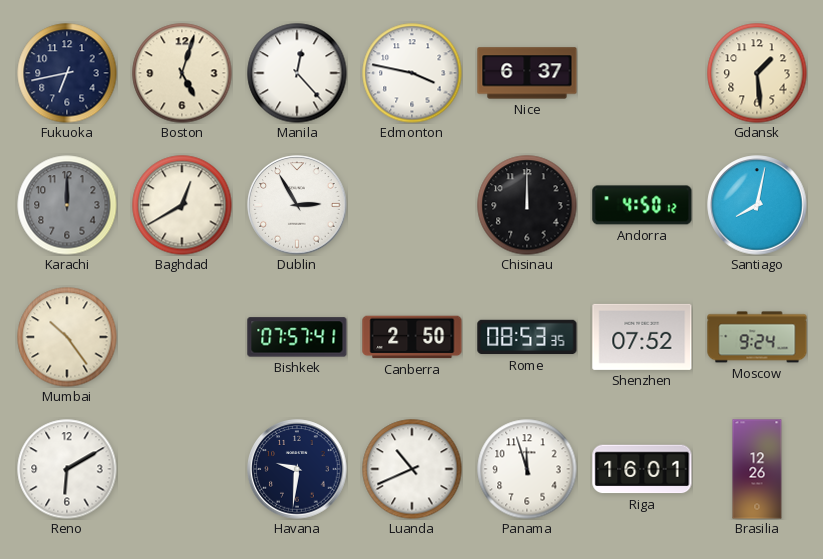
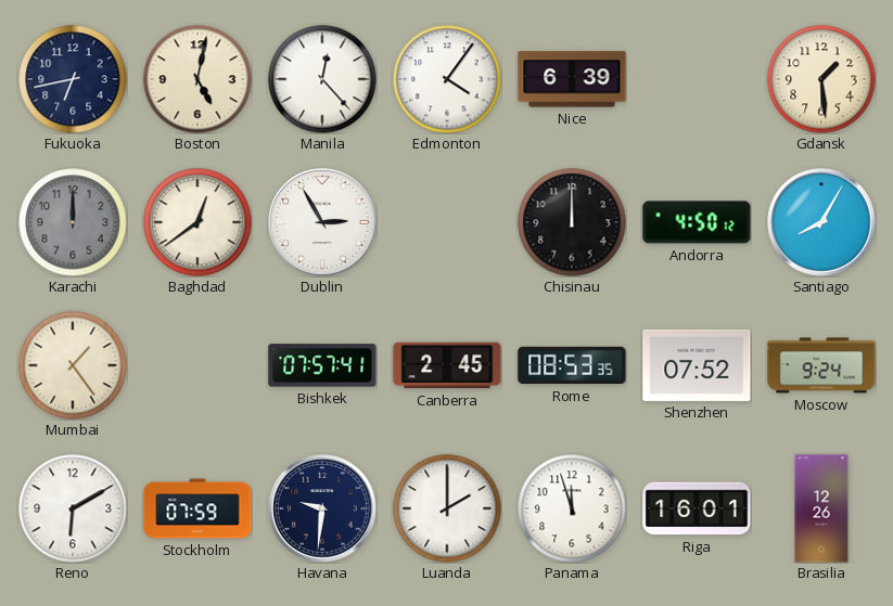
Boston: 5:03 -> 5:02 (197, 79)
Edmonton: 3:47 -> 4:06 (447, 79)
Nice: 6:37 -> 6:39 (572, 79)
Baghdad: 12:40 -> 12:39 (197, 222)
Santiago: 8:02 -> 8:05 (821, 222)
Mumbai: 10:24 -> 1:24 (73, 365)
Canberra: 2:50 -> 2:45 (447, 365)
Stockholm: none -> 07:59 (197, 508)
Luanda: 10:41 -> 2:00 (447, 508)
